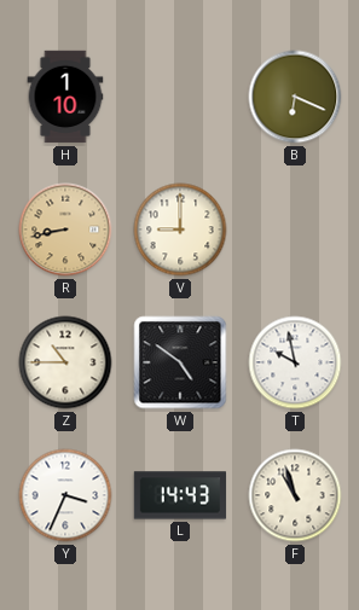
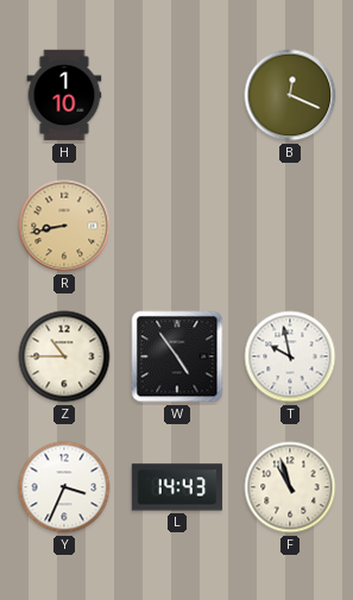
B: 6:19 -> 12:19 (290, 95)
V: 9:00 -> none (180, 230)
W: 4:51 -> 4:54 (177, 356)
